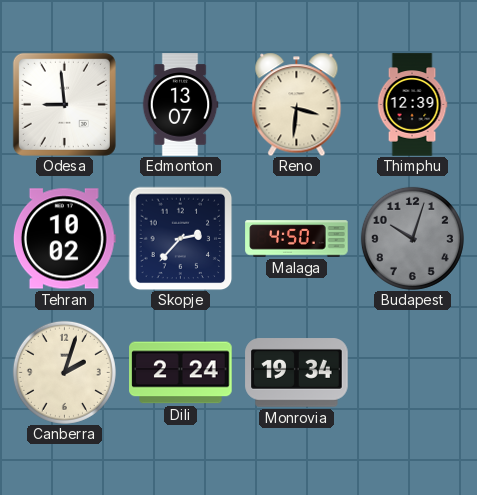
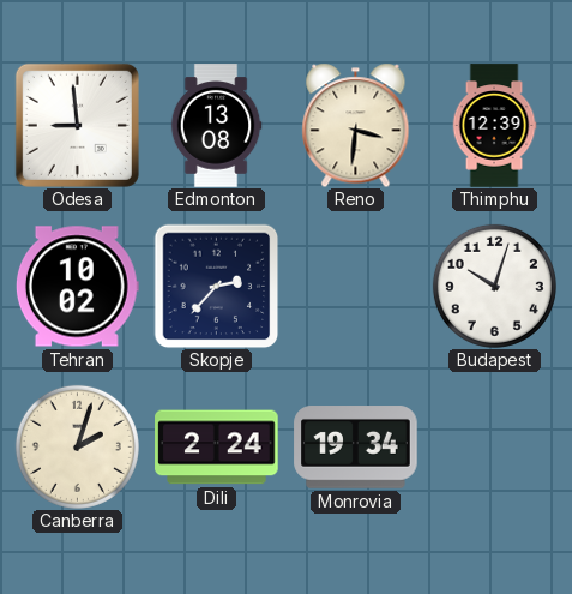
Edmonton: 13:07 -> 13:08 (216, 126)
Malaga: 4:50 -> none (297, 239)
Budapest dial: grey -> white (494, 286)
